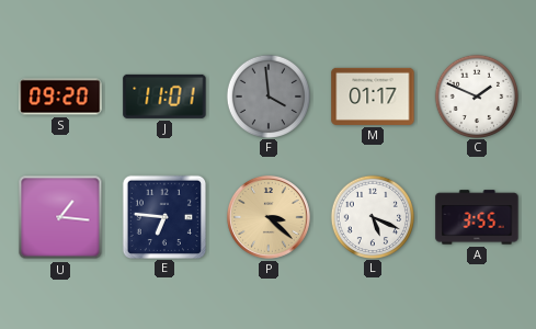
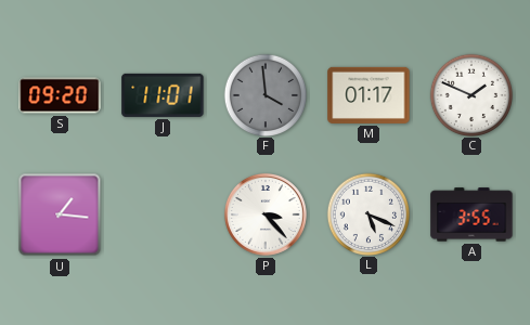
E: 6:46 -> none (163, 216)
P: 3:22 -> 3:23 (266, 214)
P dial: champagne -> white (266, 214)
